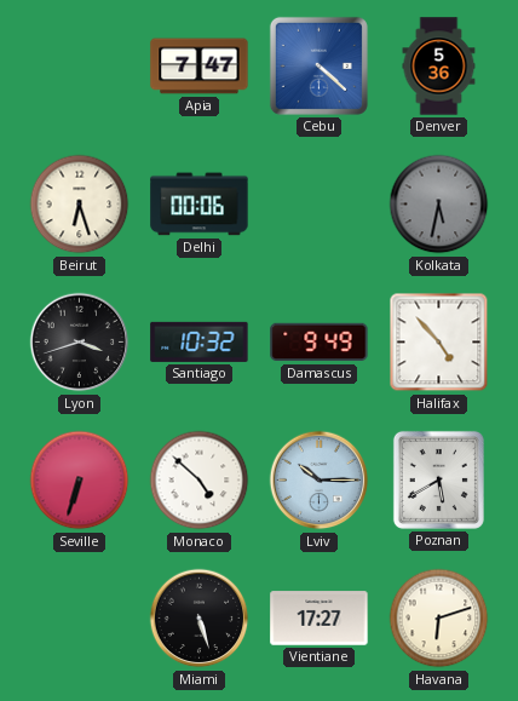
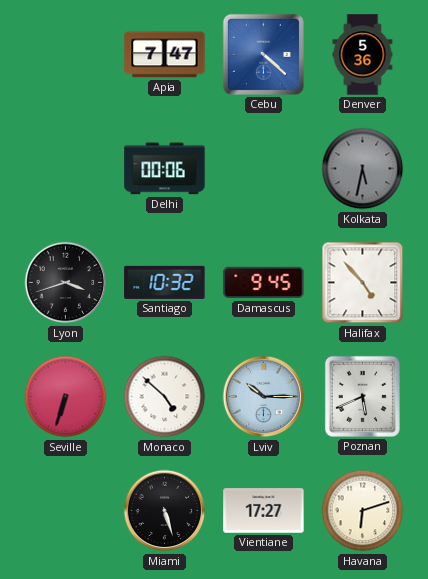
Beirut: 6:27 -> none (80, 205)
Damascus: 9:49 -> 9:45 (264, 283)
Poznan: 5:40 -> 5:41 (362, 396)
